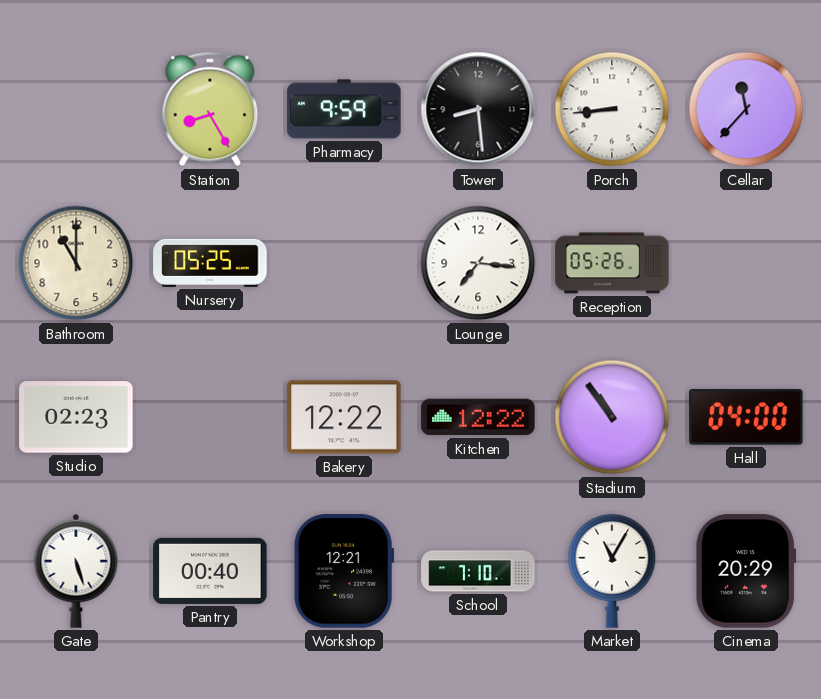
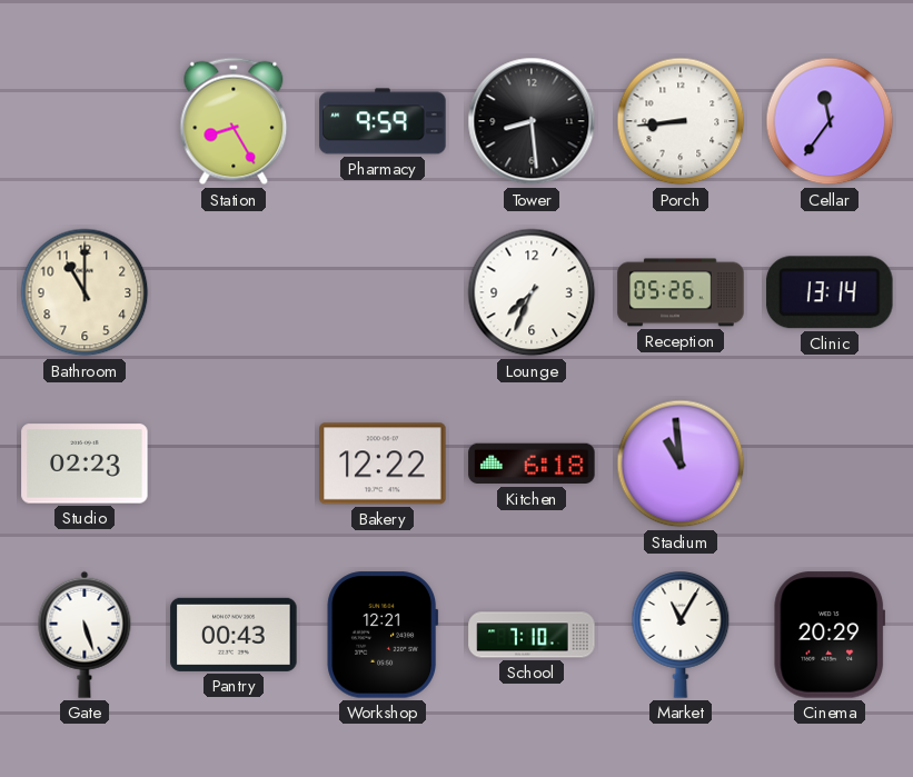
Cellar: 11:37 -> 11:36 (830, 121)
Nursery: 05:25 -> none (210, 263)
Lounge: 7:16 -> 7:34 (532, 292)
Clinic: none -> 13:14 (830, 292)
Kitchen: 12:22 -> 6:18 (532, 464)
Stadium: 10:54 -> 10:59 (681, 464)
Hall: 04:00 -> none (746, 417)
Pantry: 00:40 -> 00:43 (234, 635)
